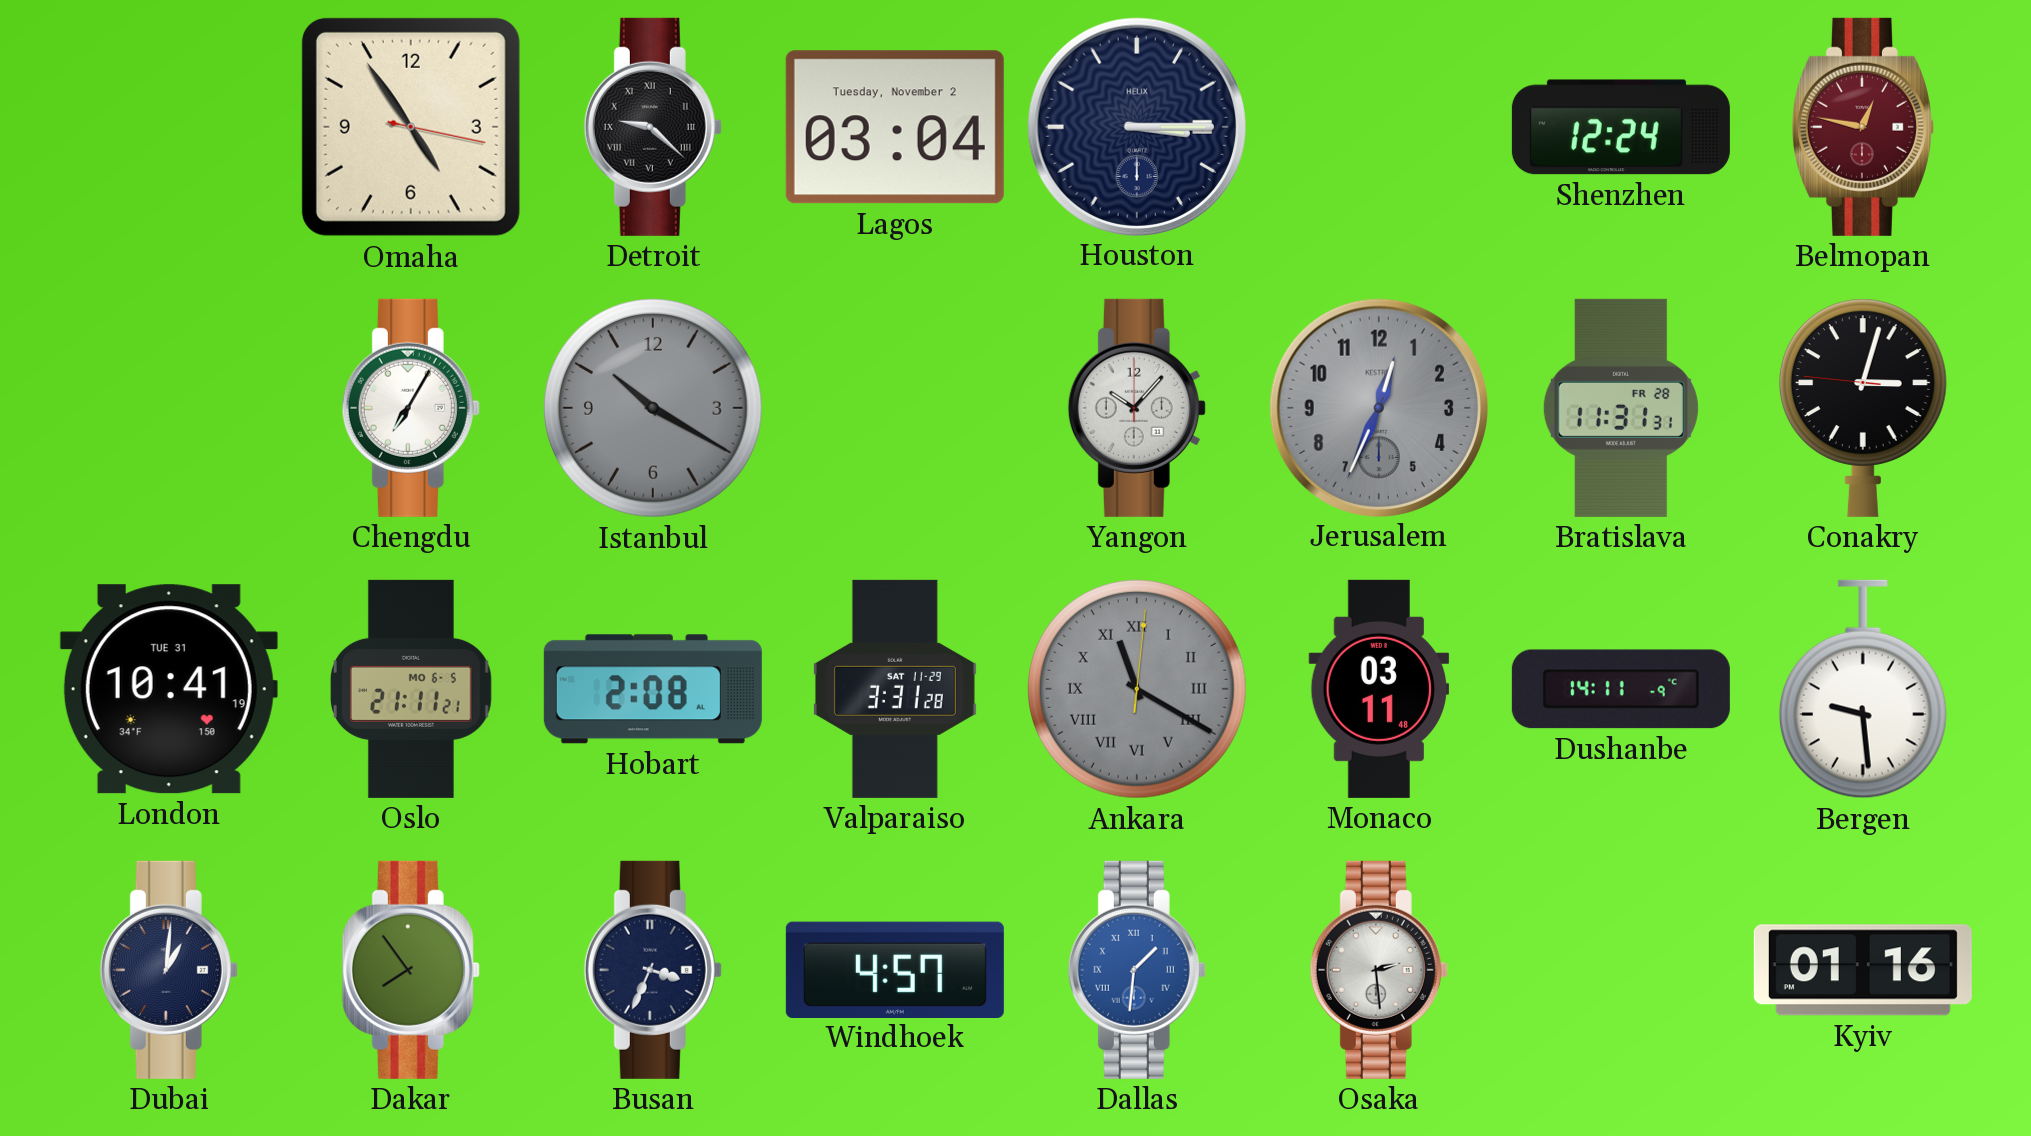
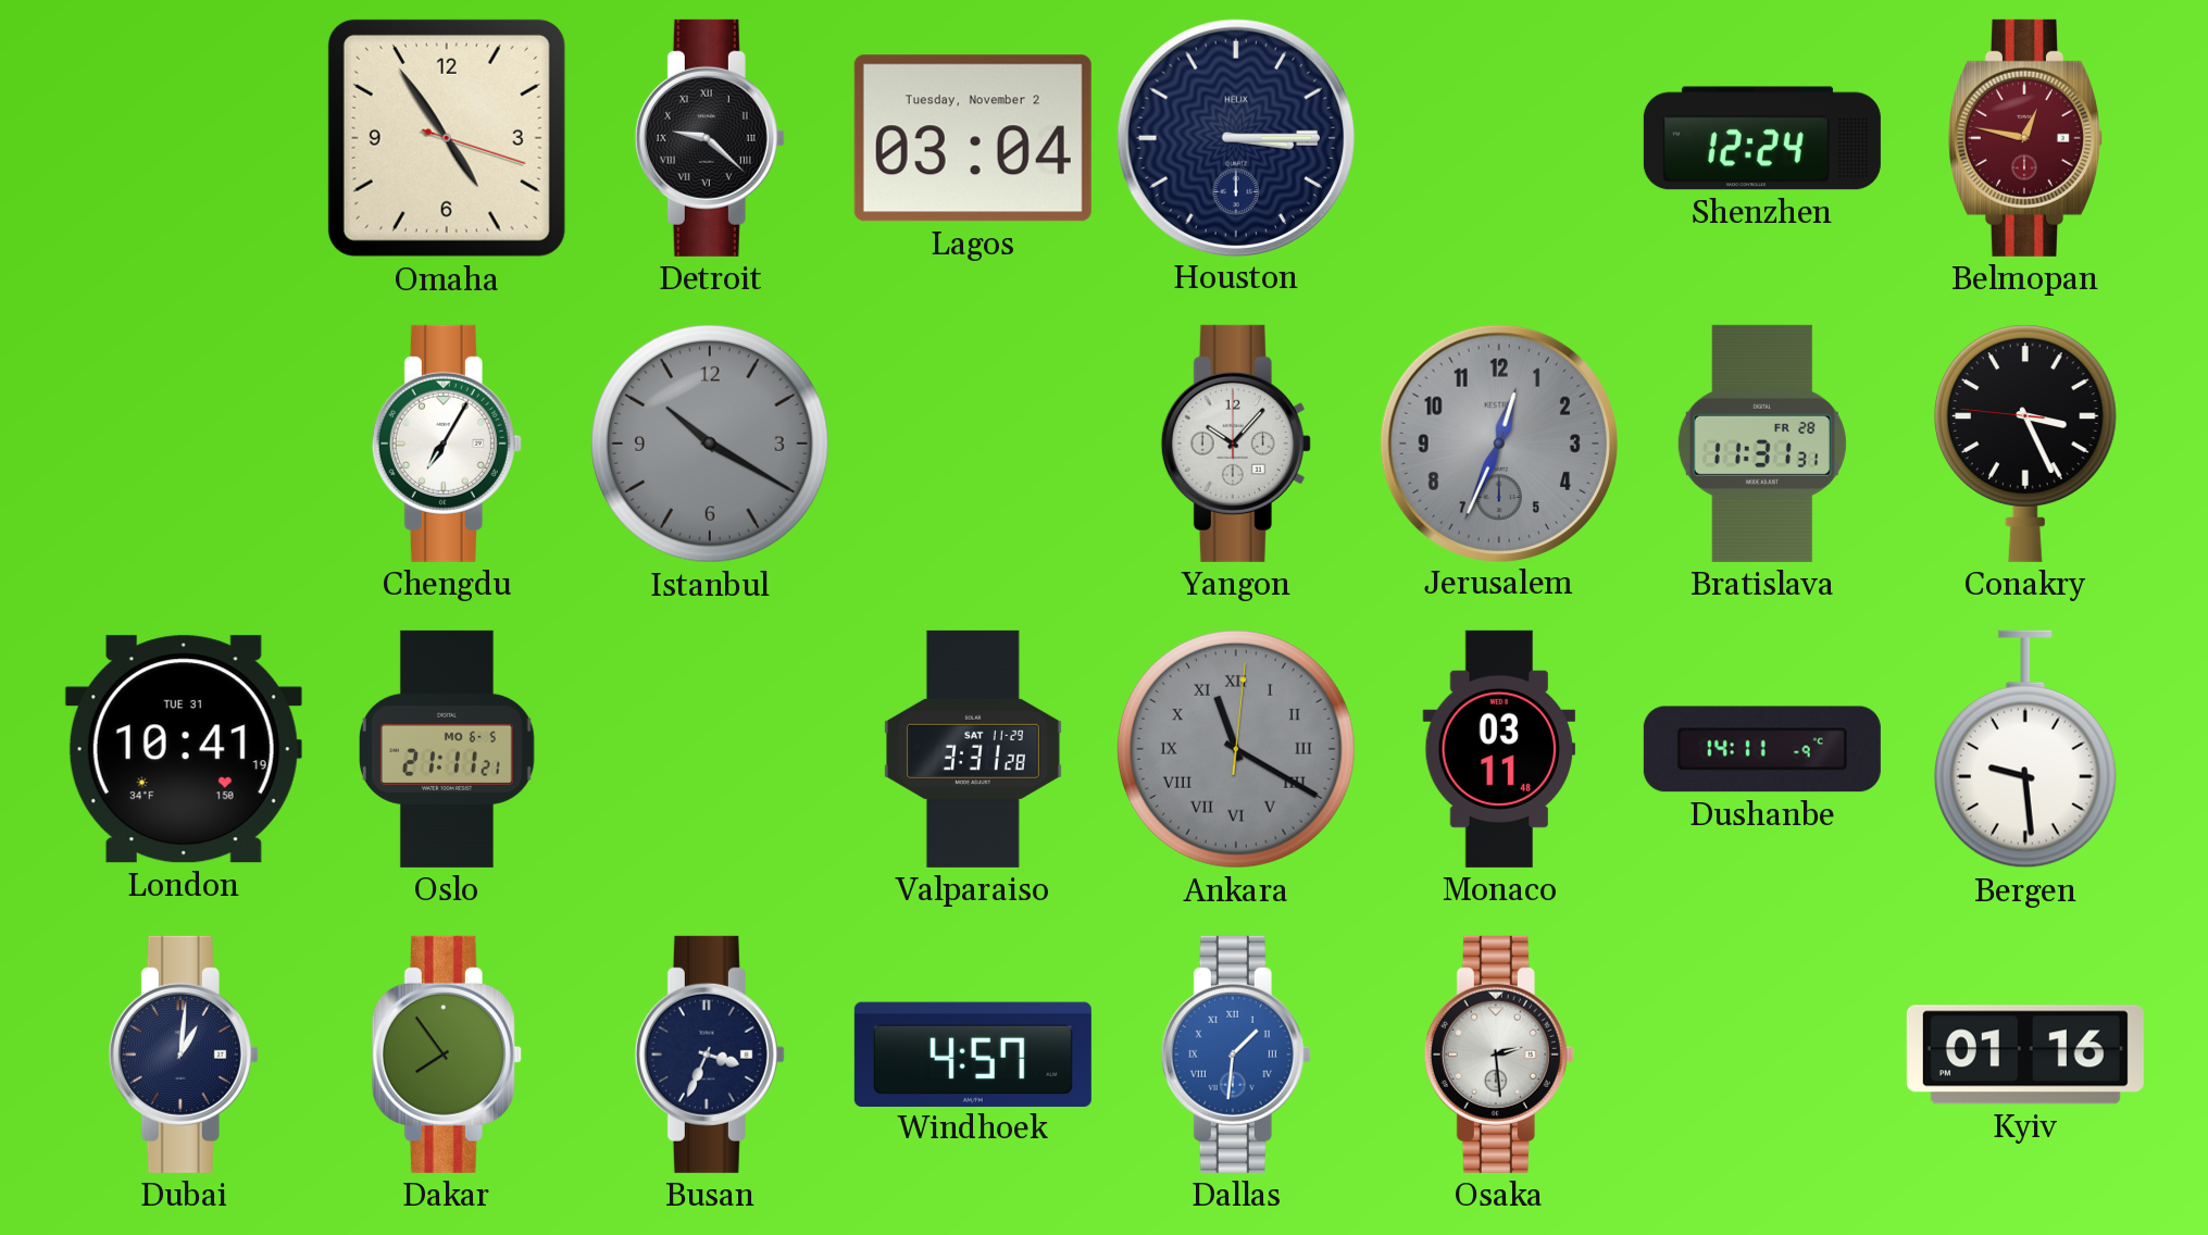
Omaha: 4:54:17 -> 4:54:18 (447, 138)
Conakry: 3:02 -> 3:25 (2025, 444)
Hobart: 2:08 -> none (653, 689)
